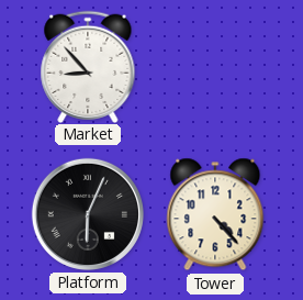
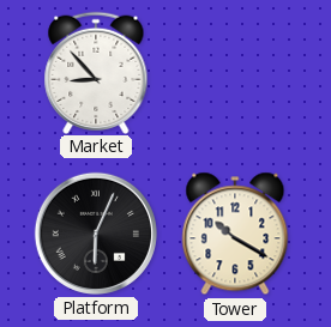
Tower: 4:23 -> 10:20 (235, 234)
